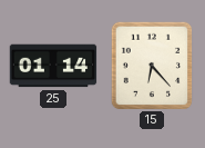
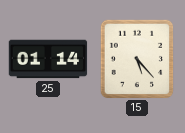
15: 6:23 -> 5:23 (137, 59)
